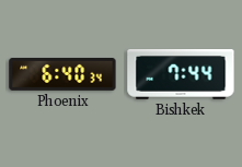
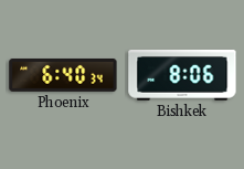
Bishkek: 7:44 -> 8:06 (182, 76)
